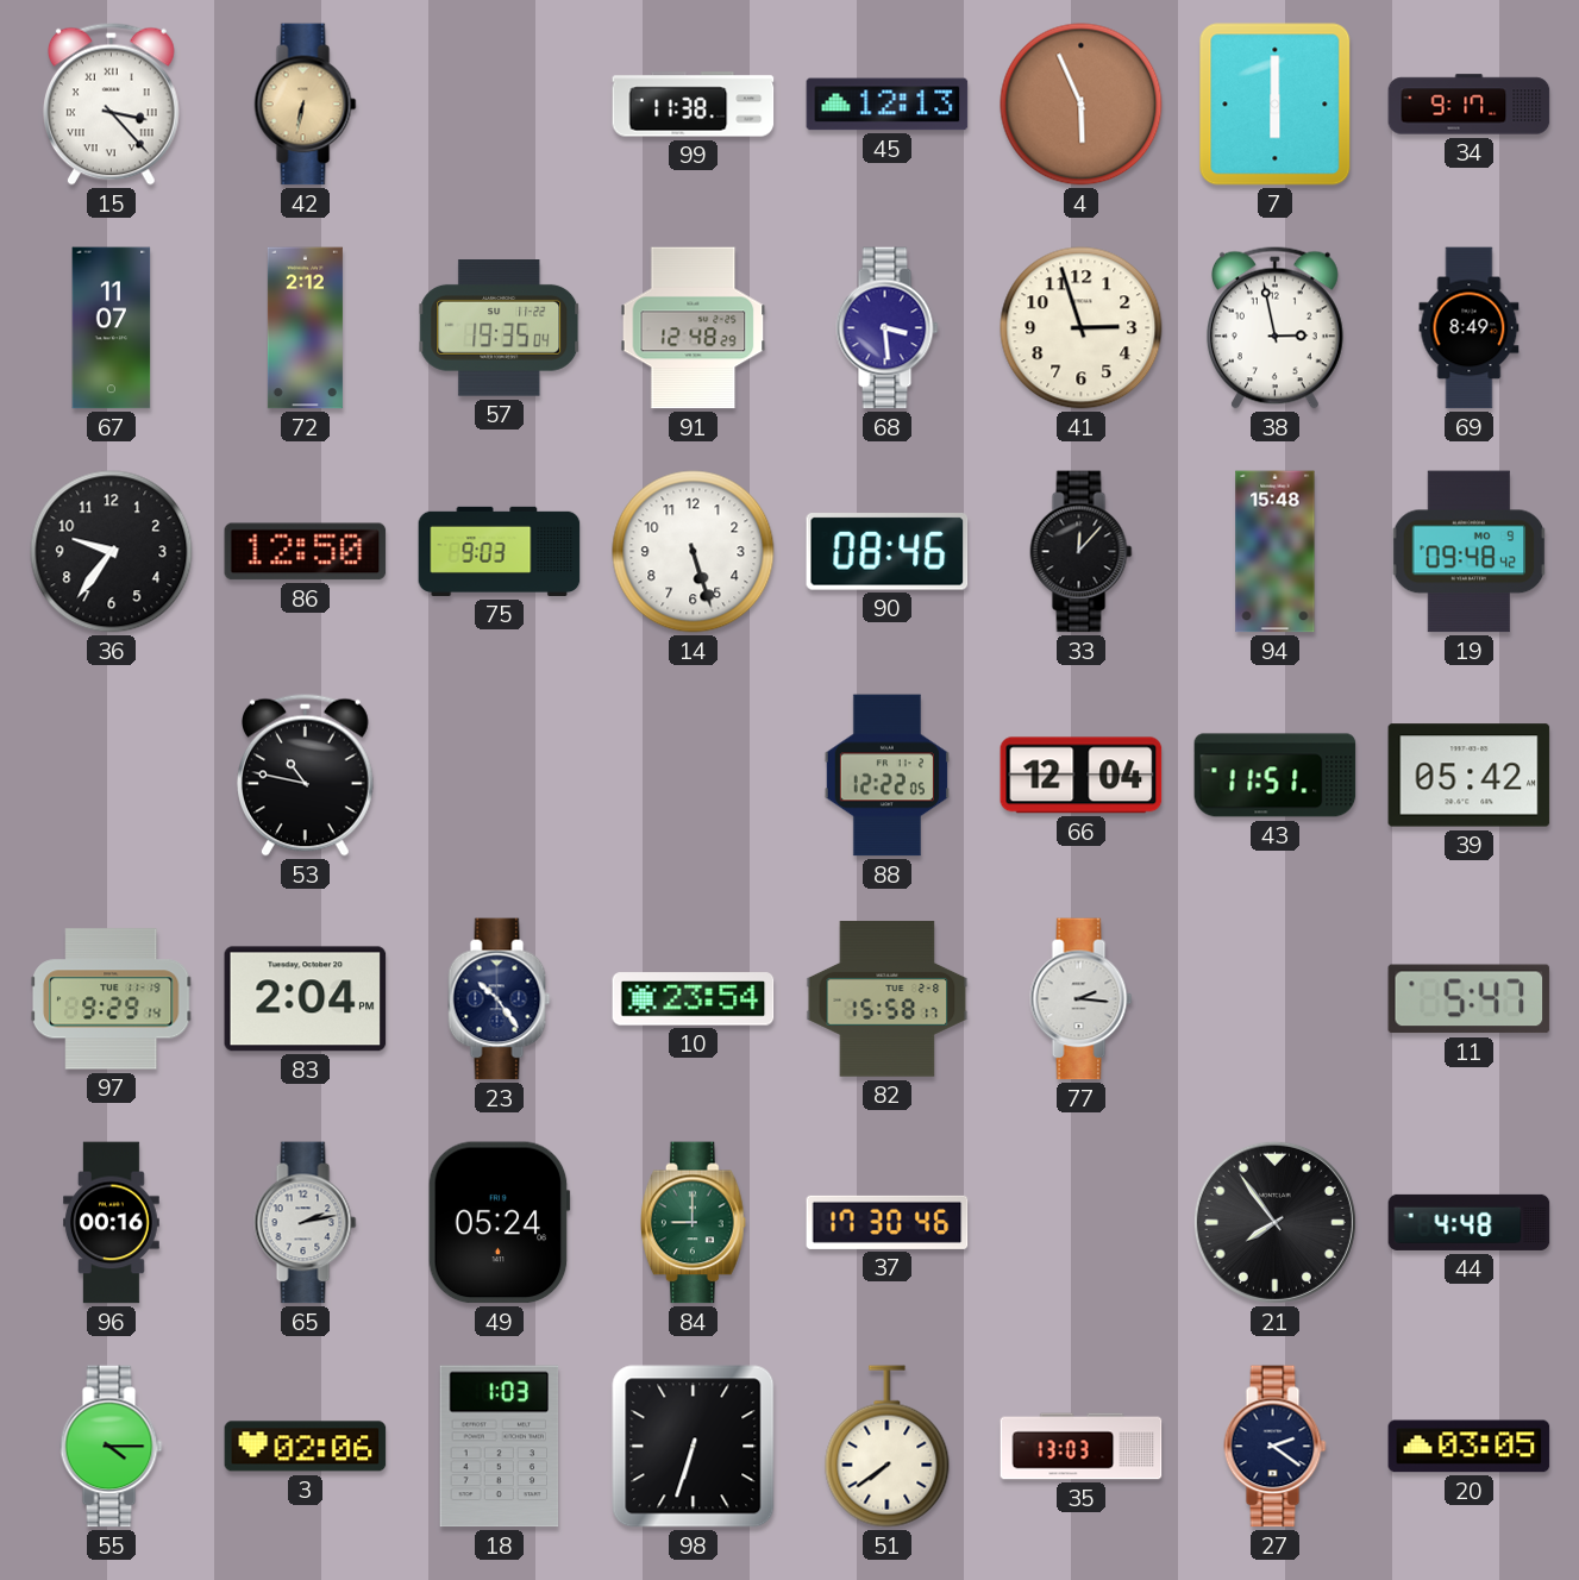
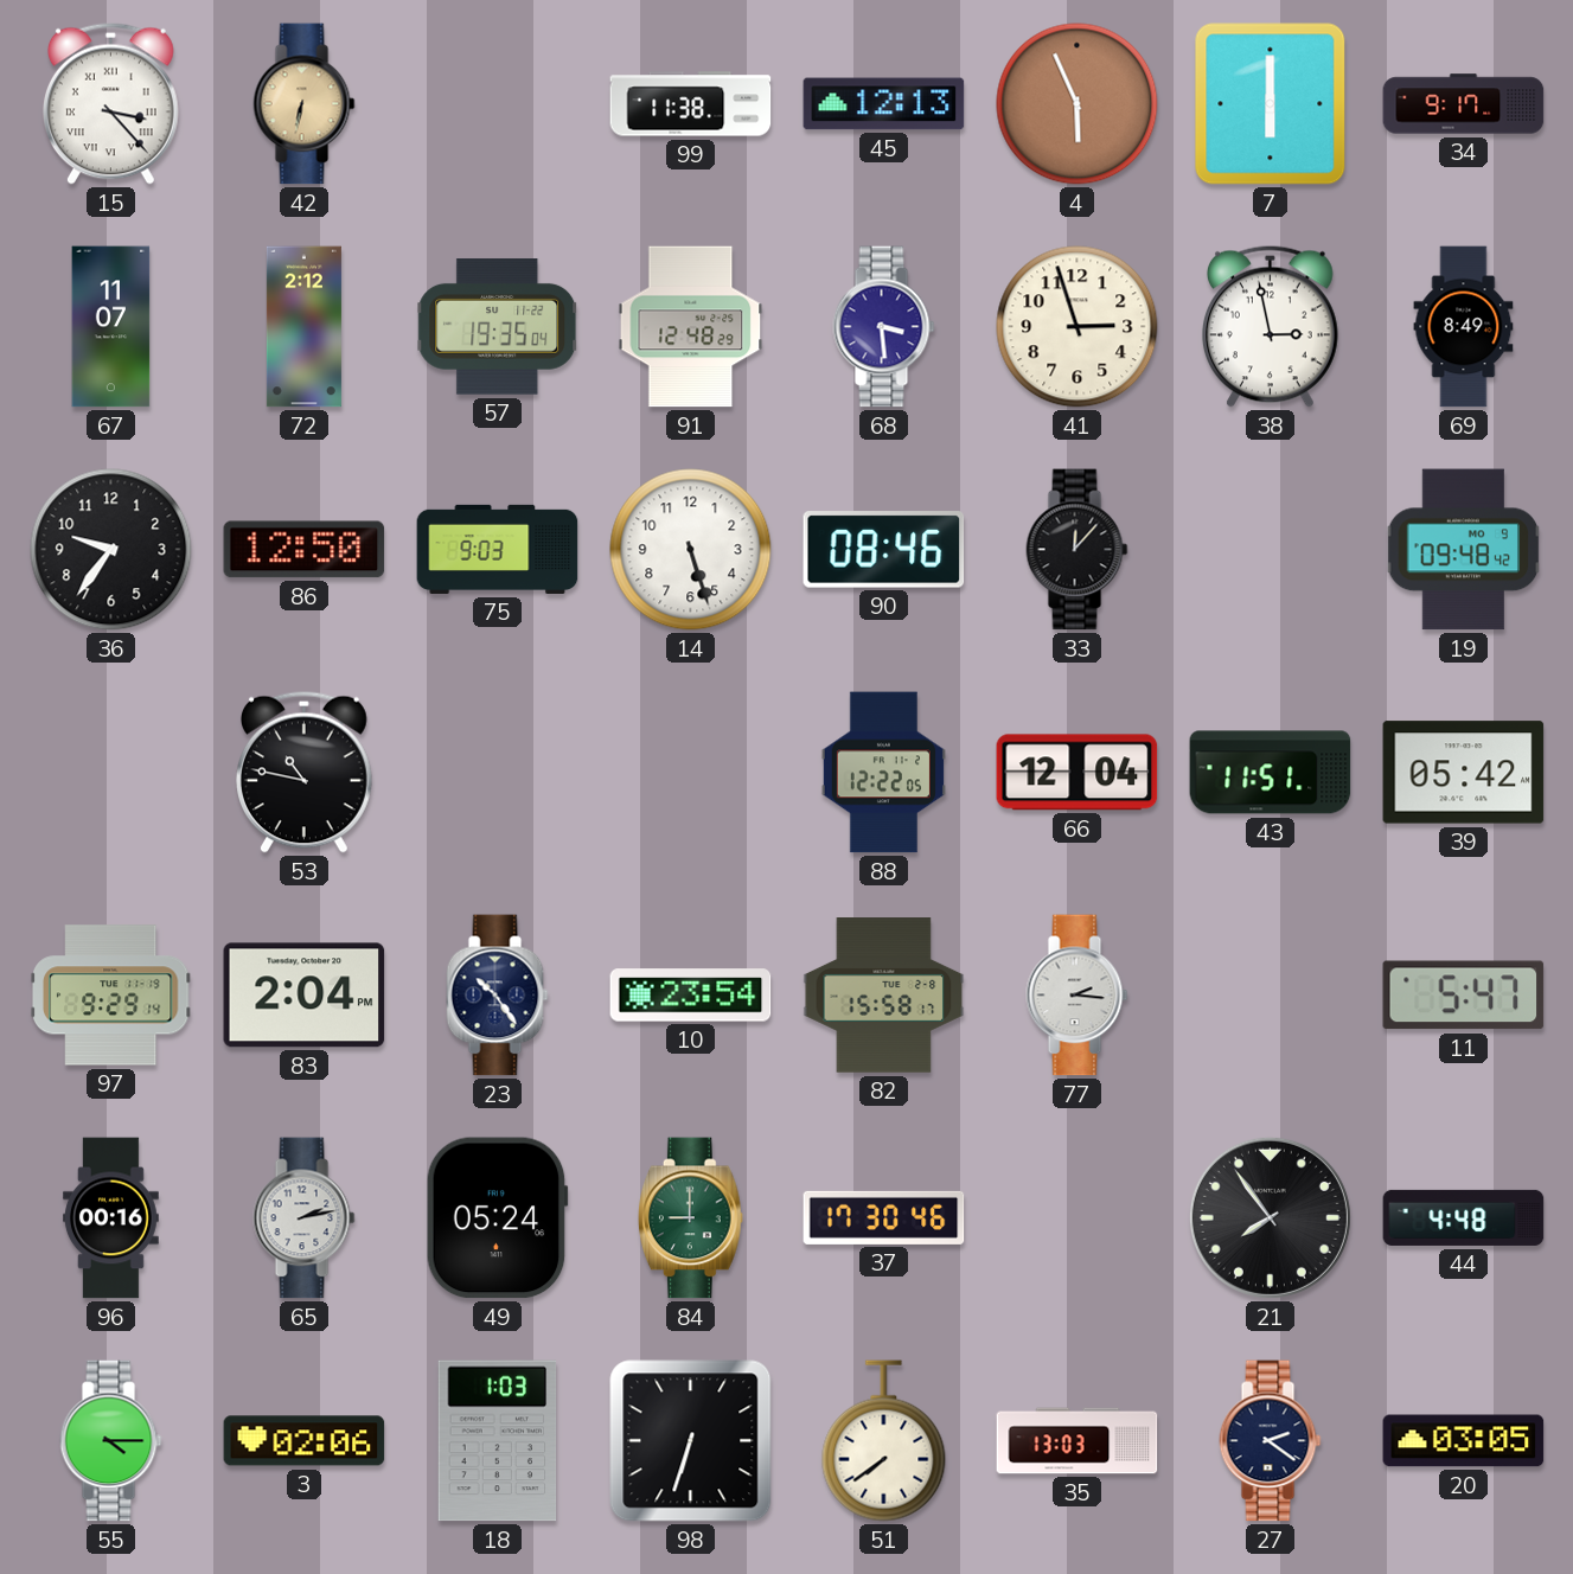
94: 15:48 -> none (1276, 552)
